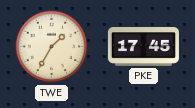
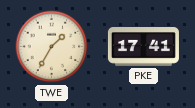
PKE: 17:45 -> 17:41 (143, 47)
